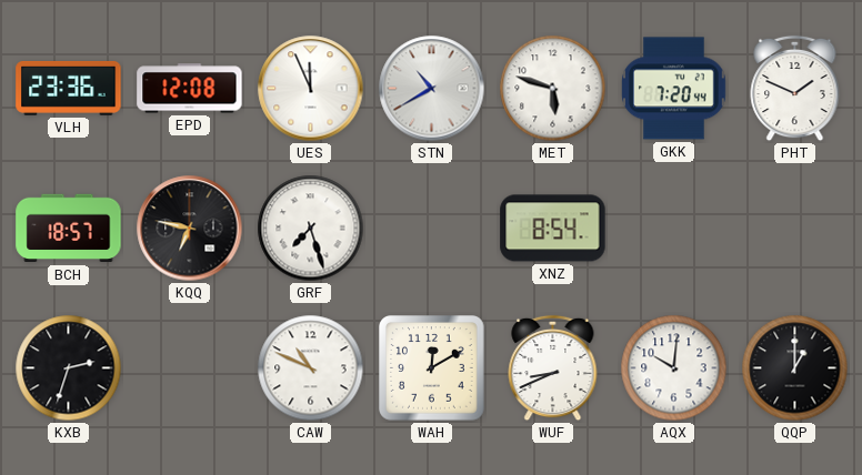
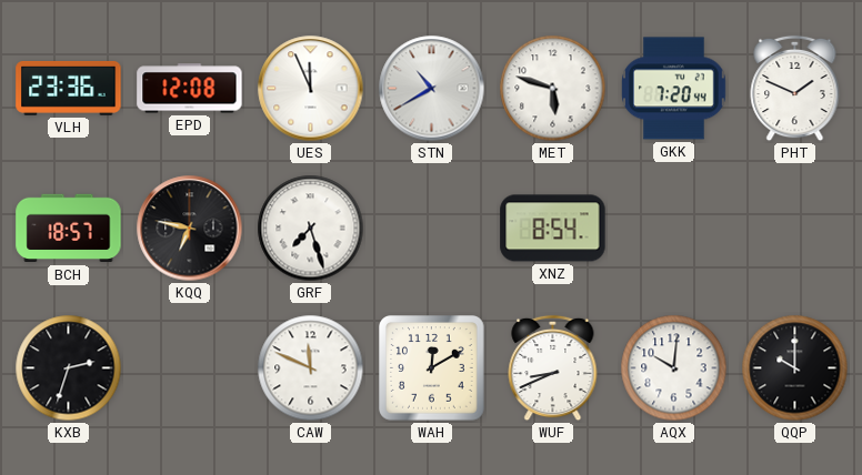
CAW: 10:49 -> 11:49 (311, 368)
QQP: 1:00 -> 10:00 (795, 368)
